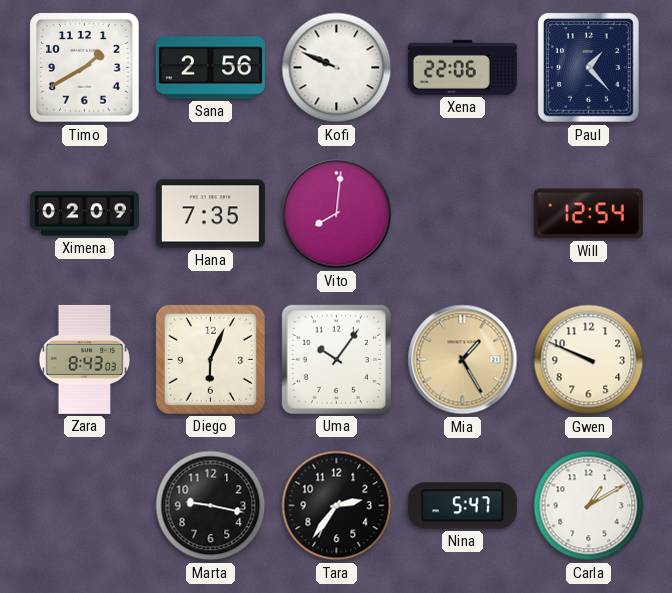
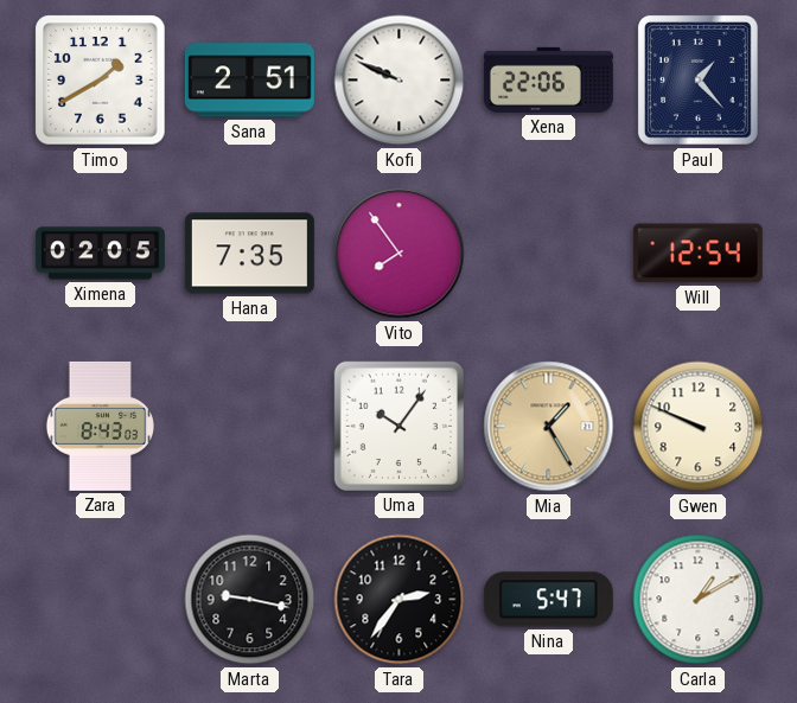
Sana: 2:56 -> 2:51 (249, 81)
Ximena: 02:09 -> 02:05 (100, 254)
Vito: 8:01 -> 7:54 (400, 254)
Diego: 6:04 -> none (210, 359)
